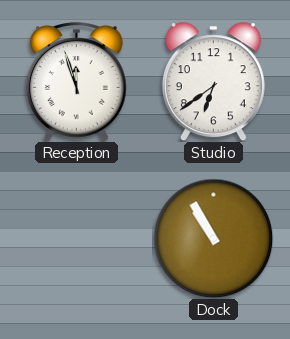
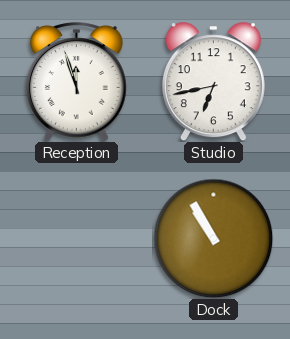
Studio: 6:39 -> 6:43 (213, 82)
